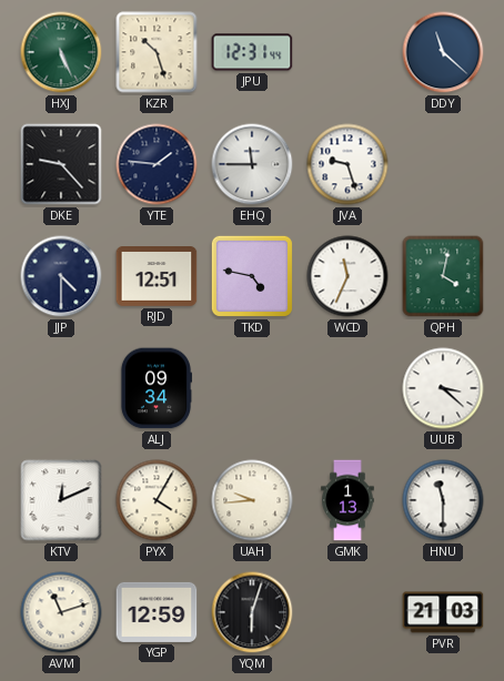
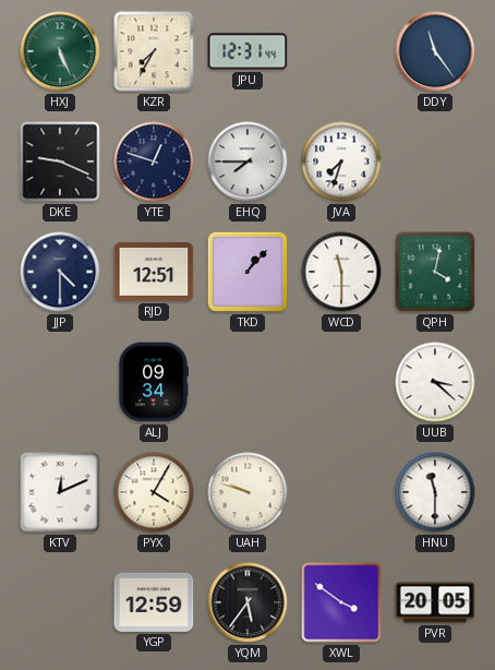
KZR: 10:27 -> 7:35 (154, 51)
DDY: 11:22 -> 11:24 (435, 51)
DKE: 9:23 -> 9:19 (60, 161)
YTE: 1:46 -> 12:48 (154, 161)
EHQ: 11:45 -> 7:45 (247, 161)
JVA: 9:27 -> 7:33 (341, 161)
TKD: 4:47 -> 1:07 (247, 272)
WCD: 11:34 -> 11:30 (341, 272)
UAH: 9:44 -> 9:48 (247, 492)
GMK: 1:13 -> none (347, 500)
AVM: 11:12 -> none (61, 612)
YQM: 6:03 -> 5:36 (247, 602)
XWL: none -> 3:51 (341, 602)
PVR: 21:03 -> 20:05 (435, 602)
